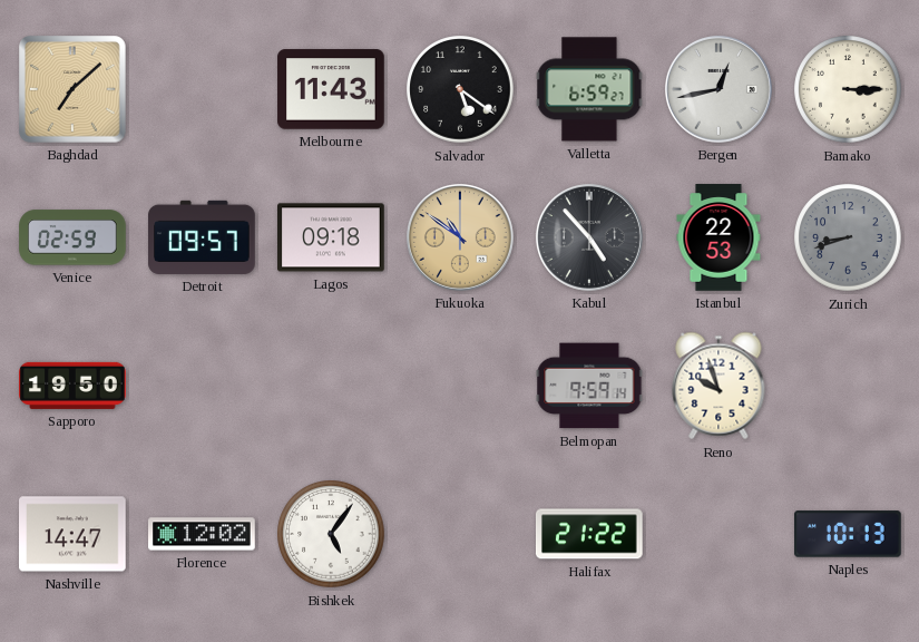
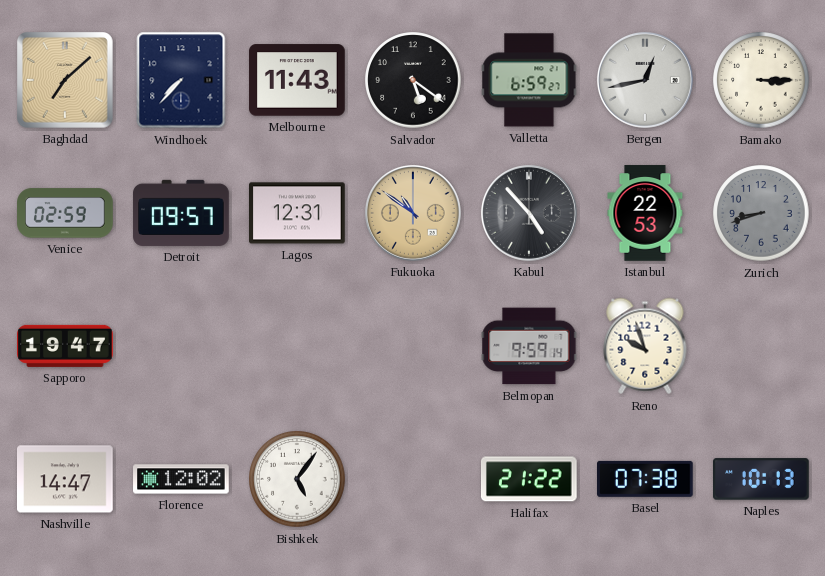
Windhoek: none -> 7:37 (181, 80)
Lagos: 09:18 -> 12:31 (297, 213)
Sapporo: 19:50 -> 19:47 (65, 346)
Basel: none -> 07:38 (646, 479)
